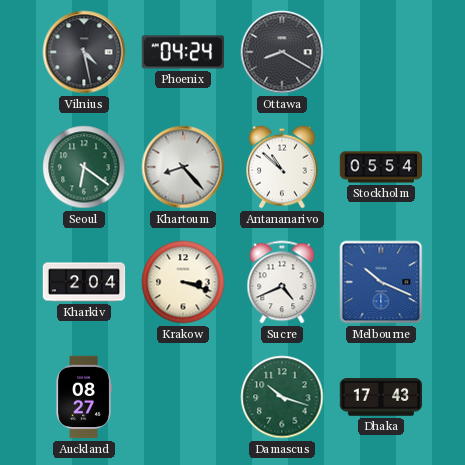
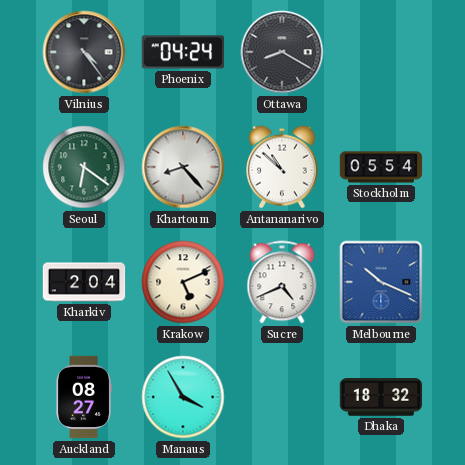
Vilnius: 4:28 -> 4:24 (84, 52)
Krakow: 3:18 -> 5:11 (183, 282)
Manaus: none -> 3:55 (183, 397)
Damascus: 10:18 -> none (282, 397)
Dhaka: 17:43 -> 18:32 (381, 397)
